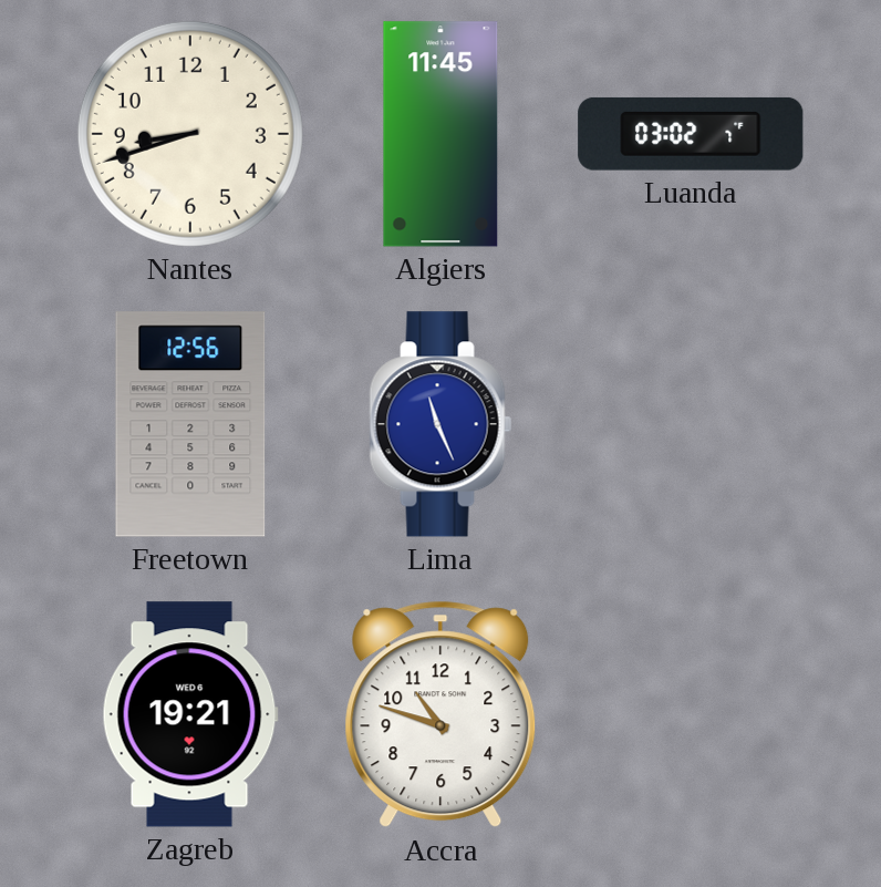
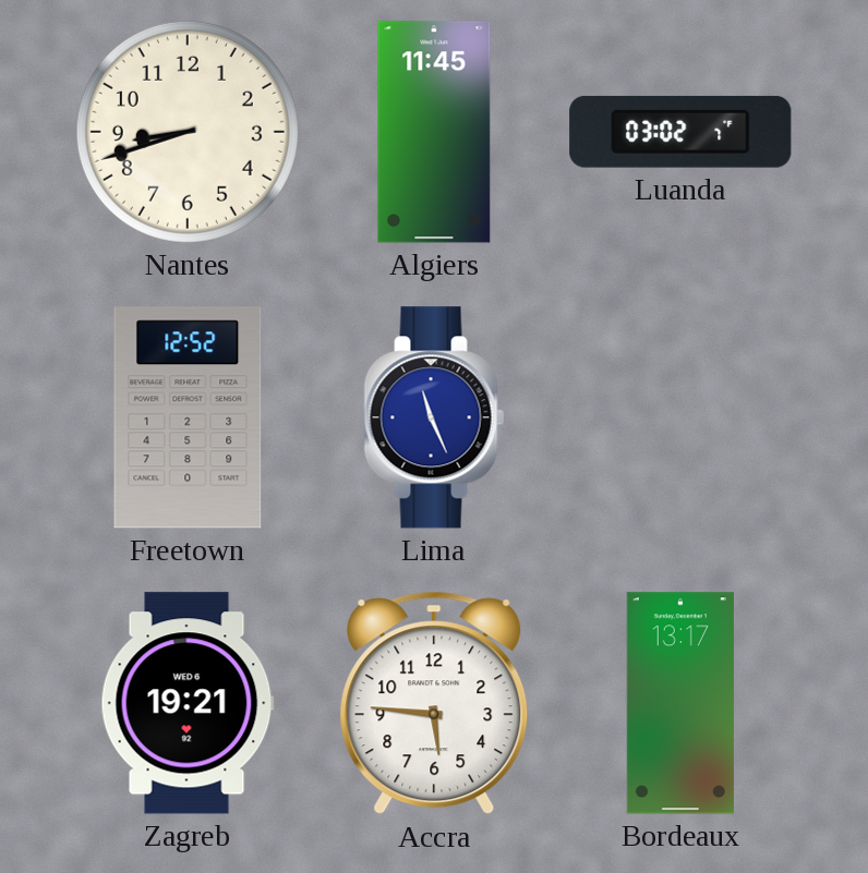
Freetown: 12:56 -> 12:52 (188, 417)
Accra: 10:48 -> 5:46 (434, 703)
Bordeaux: none -> 13:17 (680, 703)
